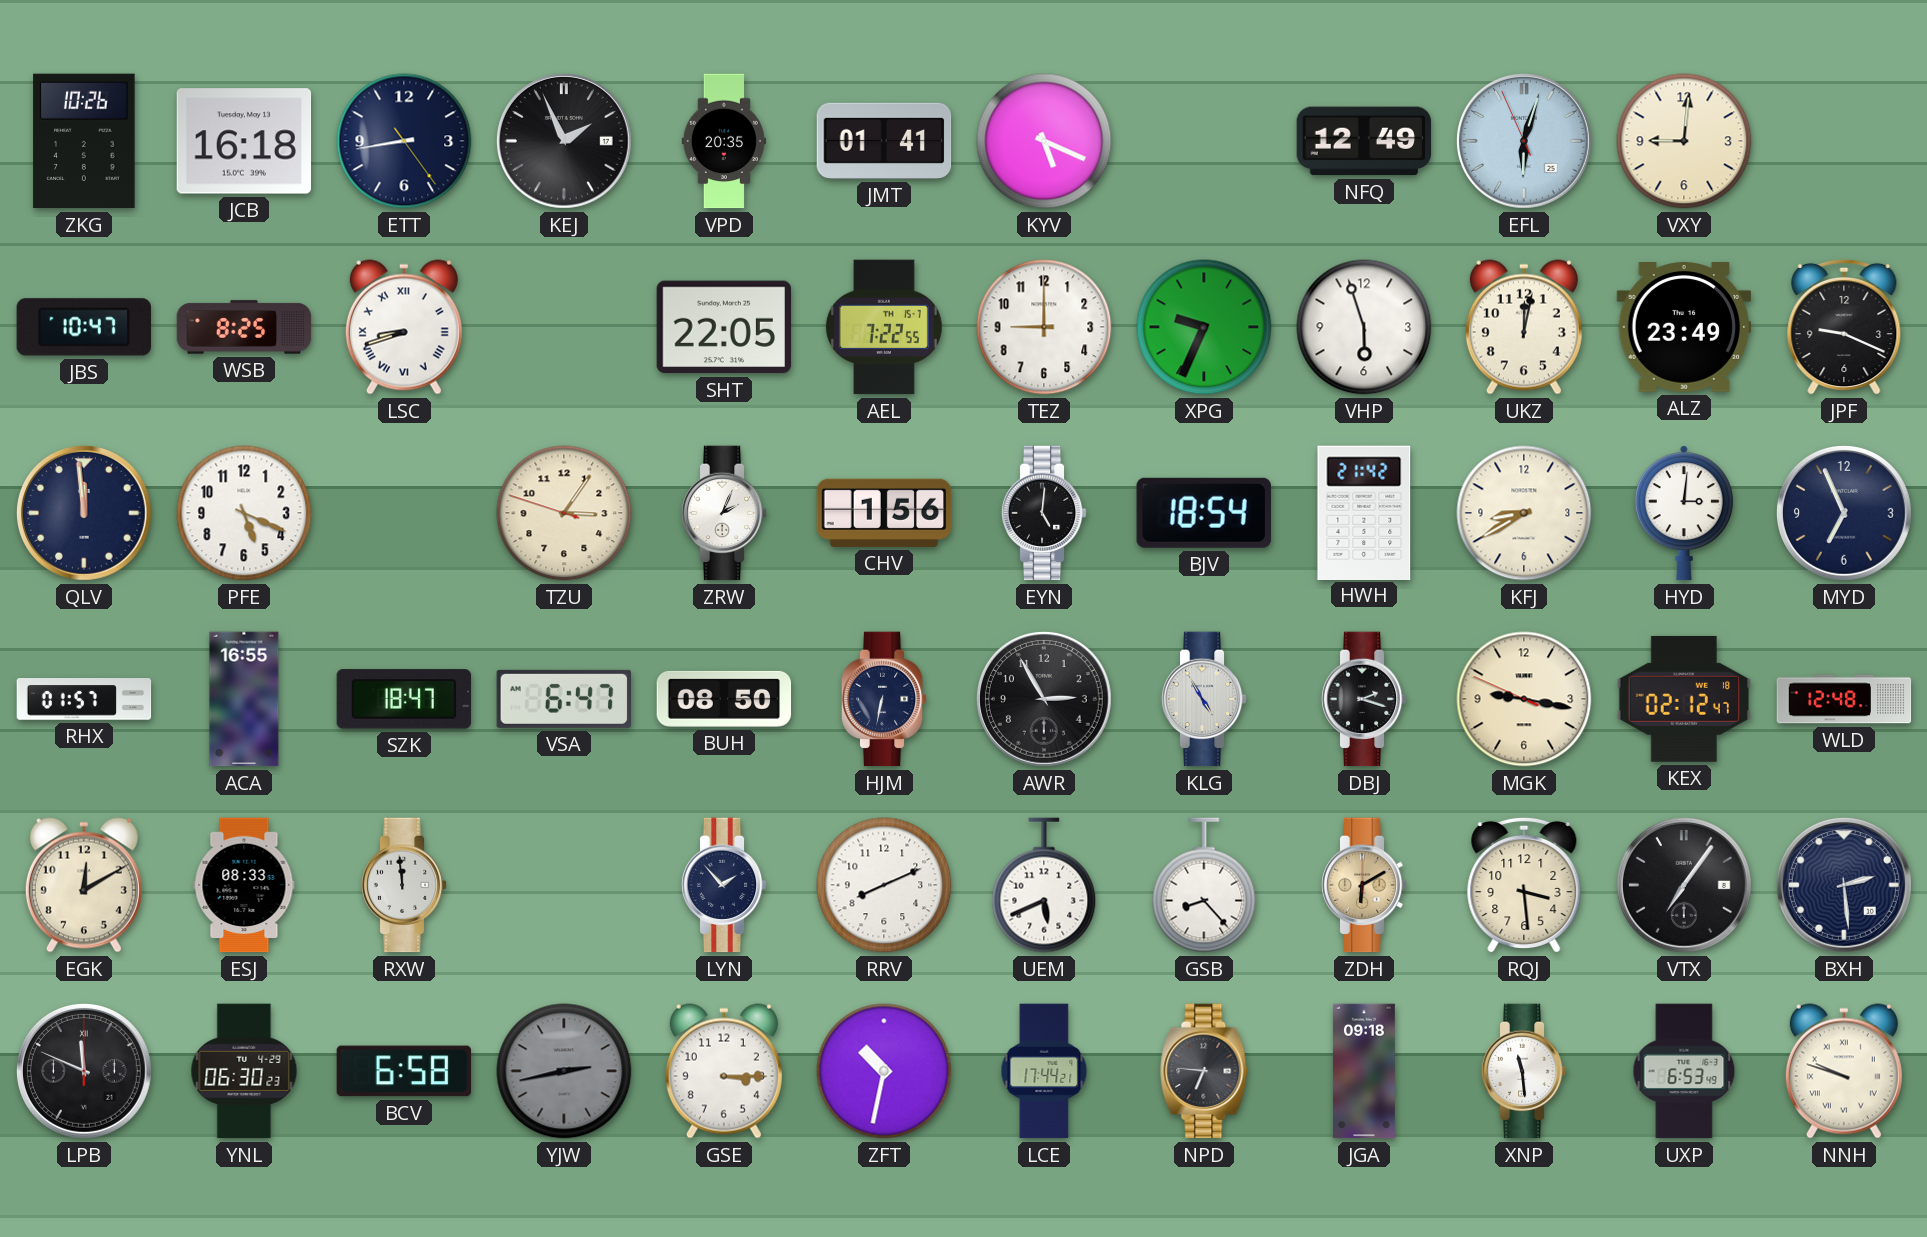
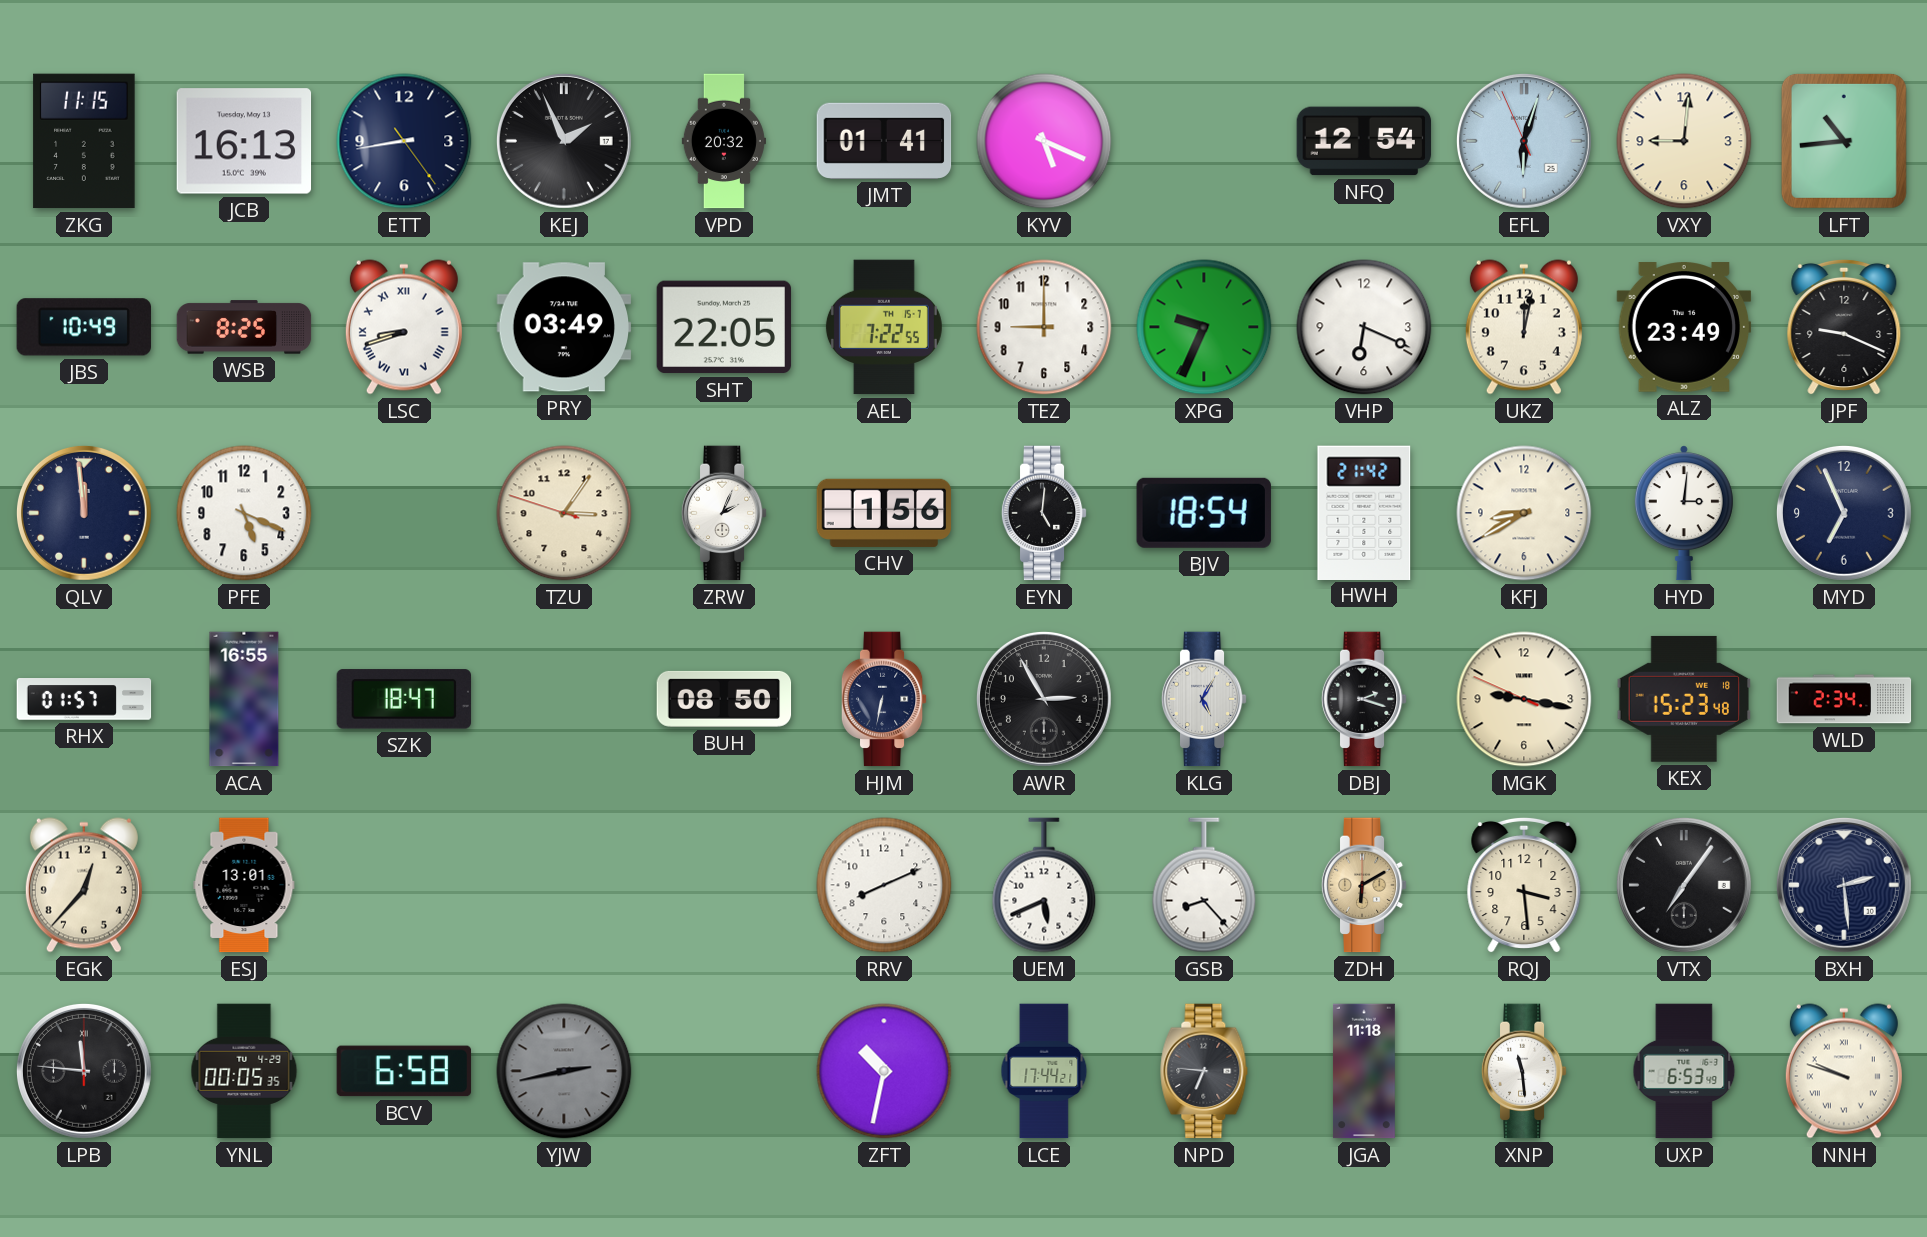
ZKG: 10:26 -> 11:15 (84, 141)
JCB: 16:18 -> 16:13 (244, 141)
VPD: 20:35 -> 20:32 (724, 141)
NFQ: 12:49 -> 12:54 (1364, 141)
LFT: none -> 10:44 (1844, 141)
JBS: 10:47 -> 10:49 (83, 327)
PRY: none -> 03:49 (564, 327)
VHP: 5:57 -> 6:19 (1364, 327)
VSA: 6:47 -> none (563, 699)
KLG: 4:55 -> 5:05 (1204, 699)
KEX: 02:12 -> 15:23 (1684, 699)
WLD: 12:48 -> 2:34 (1844, 699)
EGK: 12:10 -> 12:37 (84, 885)
ESJ: 08:33 -> 13:01 (244, 885)
RXW: 11:59 -> none (404, 885)
LYN: 1:53 -> none (724, 885)
LPB: 11:49 -> 11:46 (84, 1071)
YNL: 06:30 -> 00:05 (244, 1071)
GSE: 3:15 -> none (724, 1071)
JGA: 09:18 -> 11:18 (1364, 1071)
